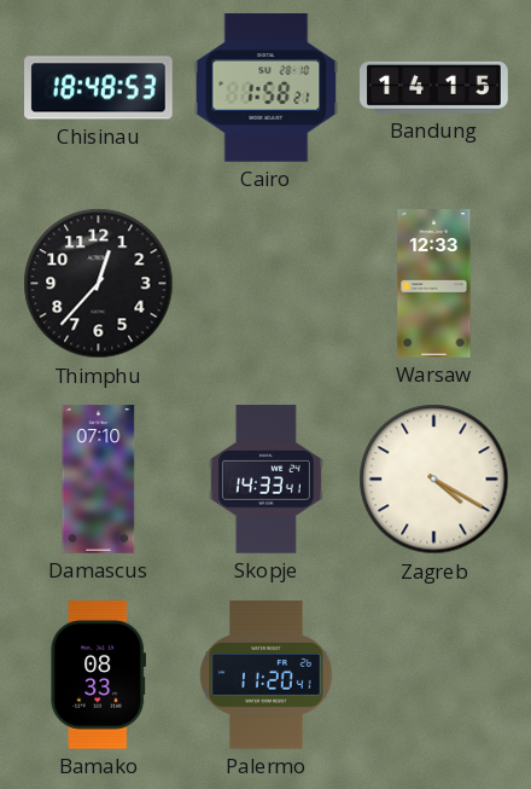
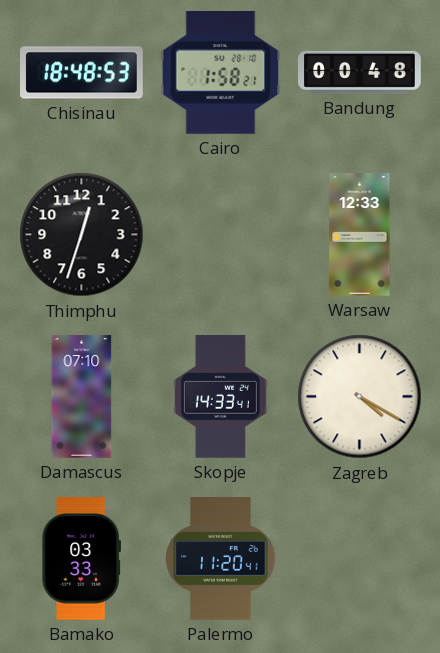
Bandung: 14:15 -> 00:48 (360, 72)
Thimphu: 12:37 -> 12:33 (82, 235)
Bamako: 08:33 -> 03:33 (82, 559)
